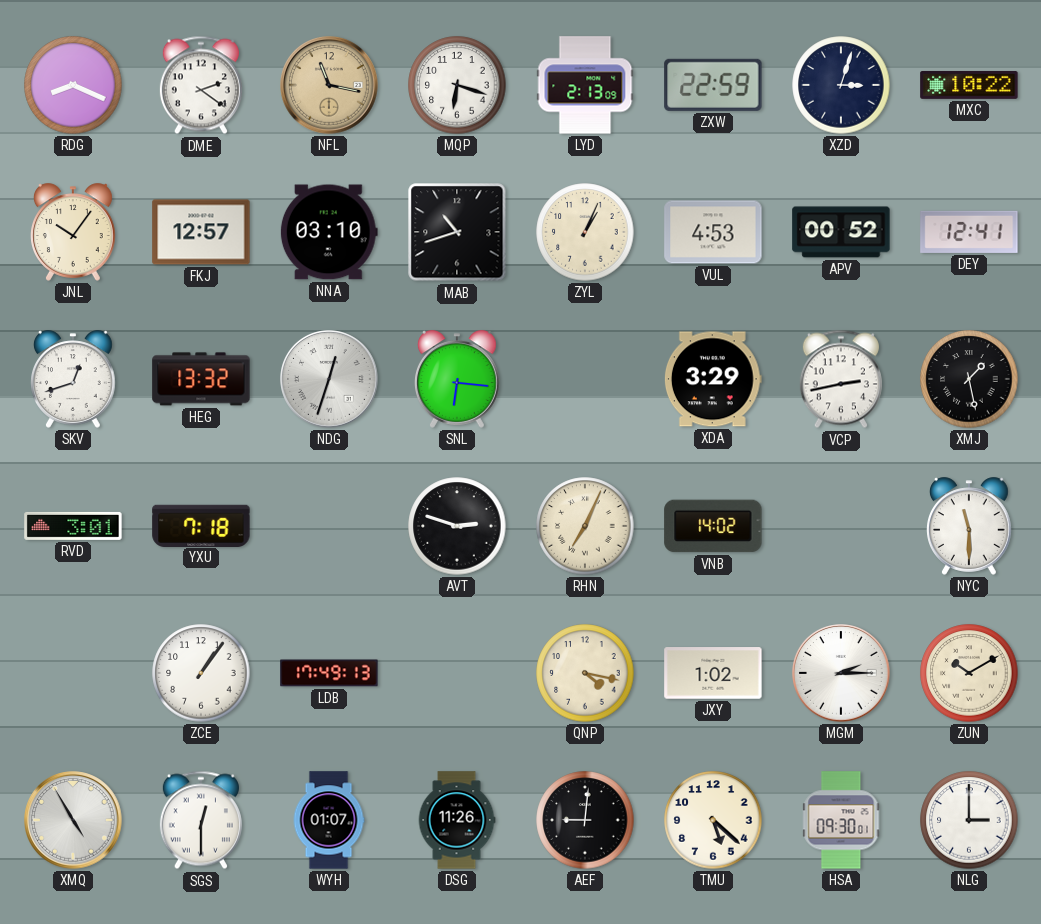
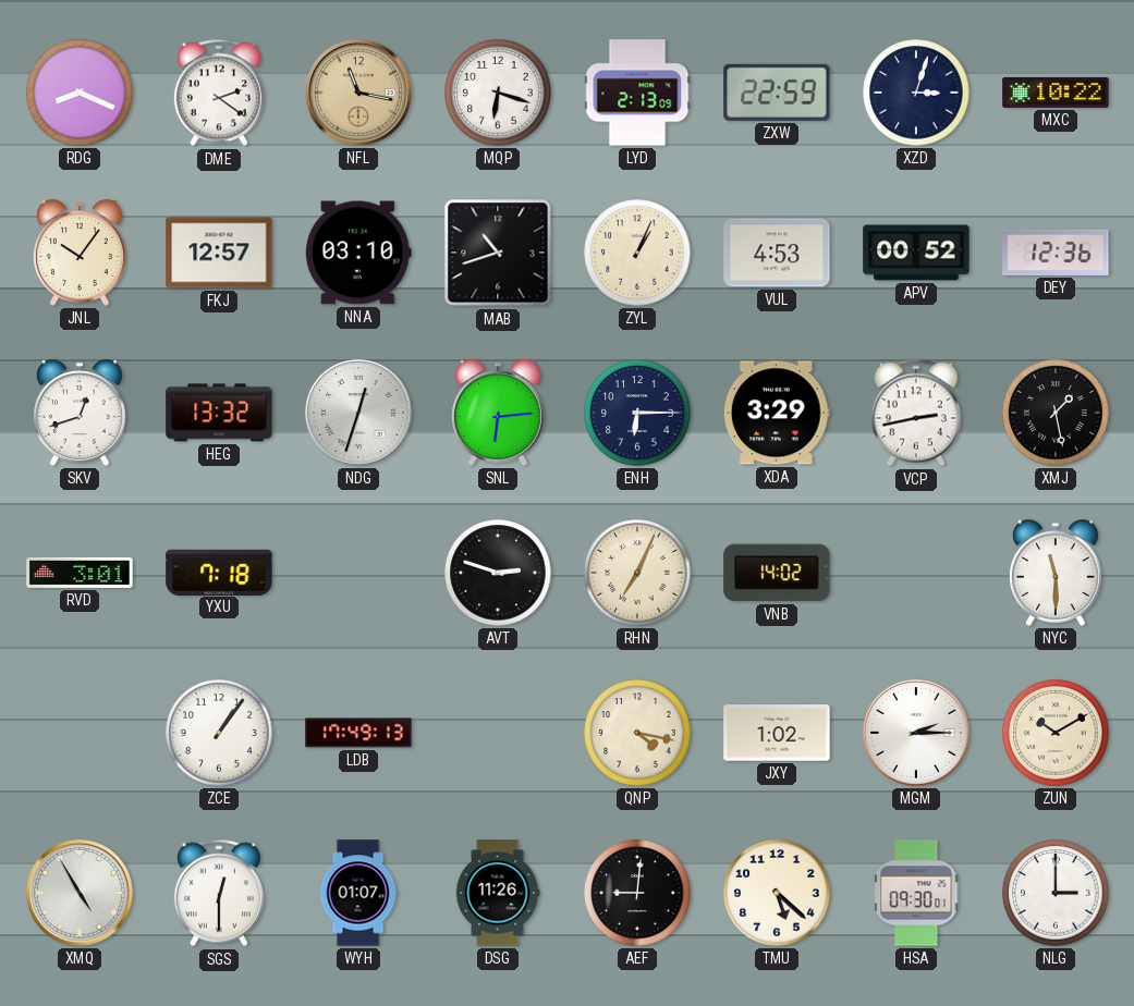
DEY: 12:41 -> 12:36 (1056, 253)
SNL: 6:16 -> 6:14 (499, 413)
ENH: none -> 6:15 (637, 413)
